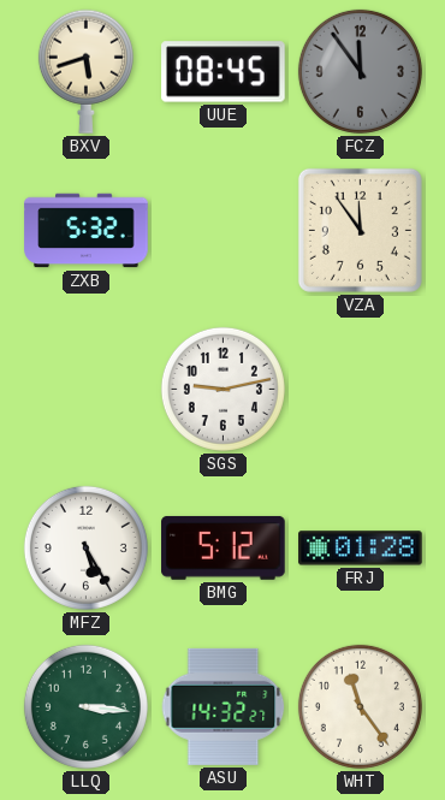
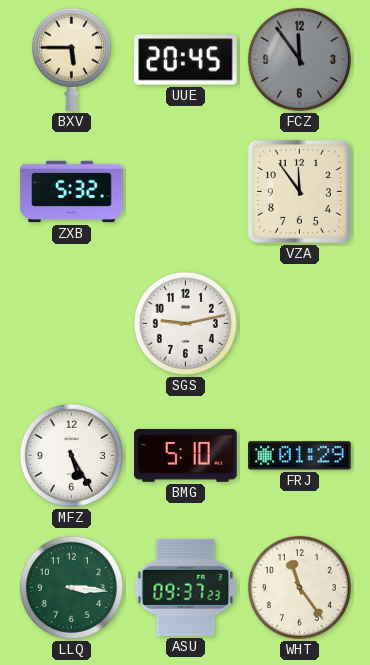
BXV: 5:42 -> 5:45 (71, 59)
UUE: 08:45 -> 20:45 (186, 60)
BMG: 5:12 -> 5:10 (186, 455)
FRJ: 01:28 -> 01:29 (300, 456)
ASU: 14:32 -> 09:37 (186, 587)
